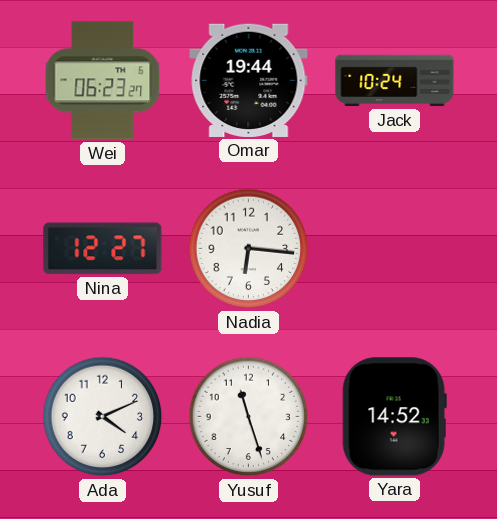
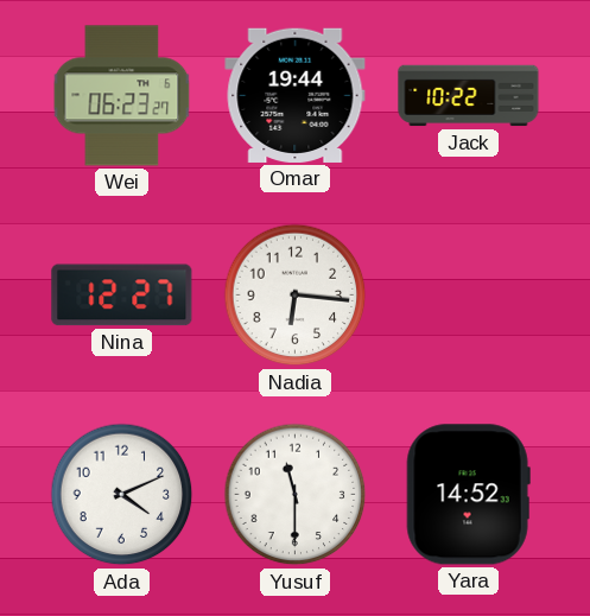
Jack: 10:24 -> 10:22 (469, 96)
Yusuf: 11:27 -> 11:30 (296, 495)
